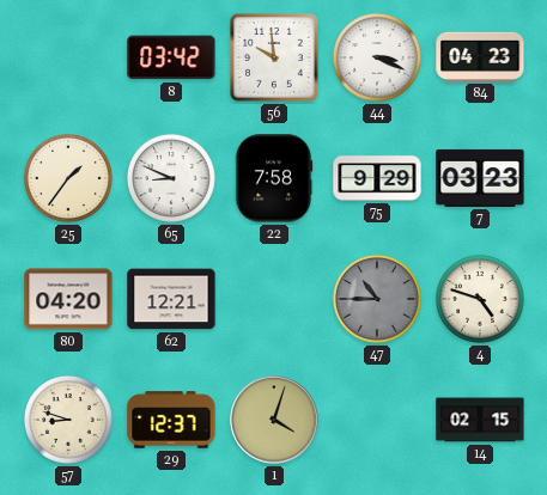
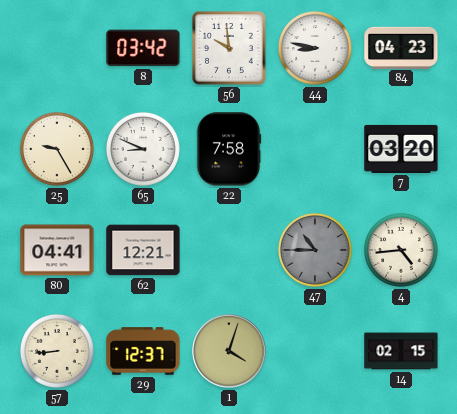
44: 3:19 -> 8:47 (315, 48)
25: 1:36 -> 9:25 (57, 149)
75: 9:29 -> none (377, 178)
7: 03:23 -> 03:20 (401, 149)
80: 04:20 -> 04:41 (57, 250)
4: 4:48 -> 4:44 (401, 250)
57: 8:48 -> 8:44 (57, 351)
